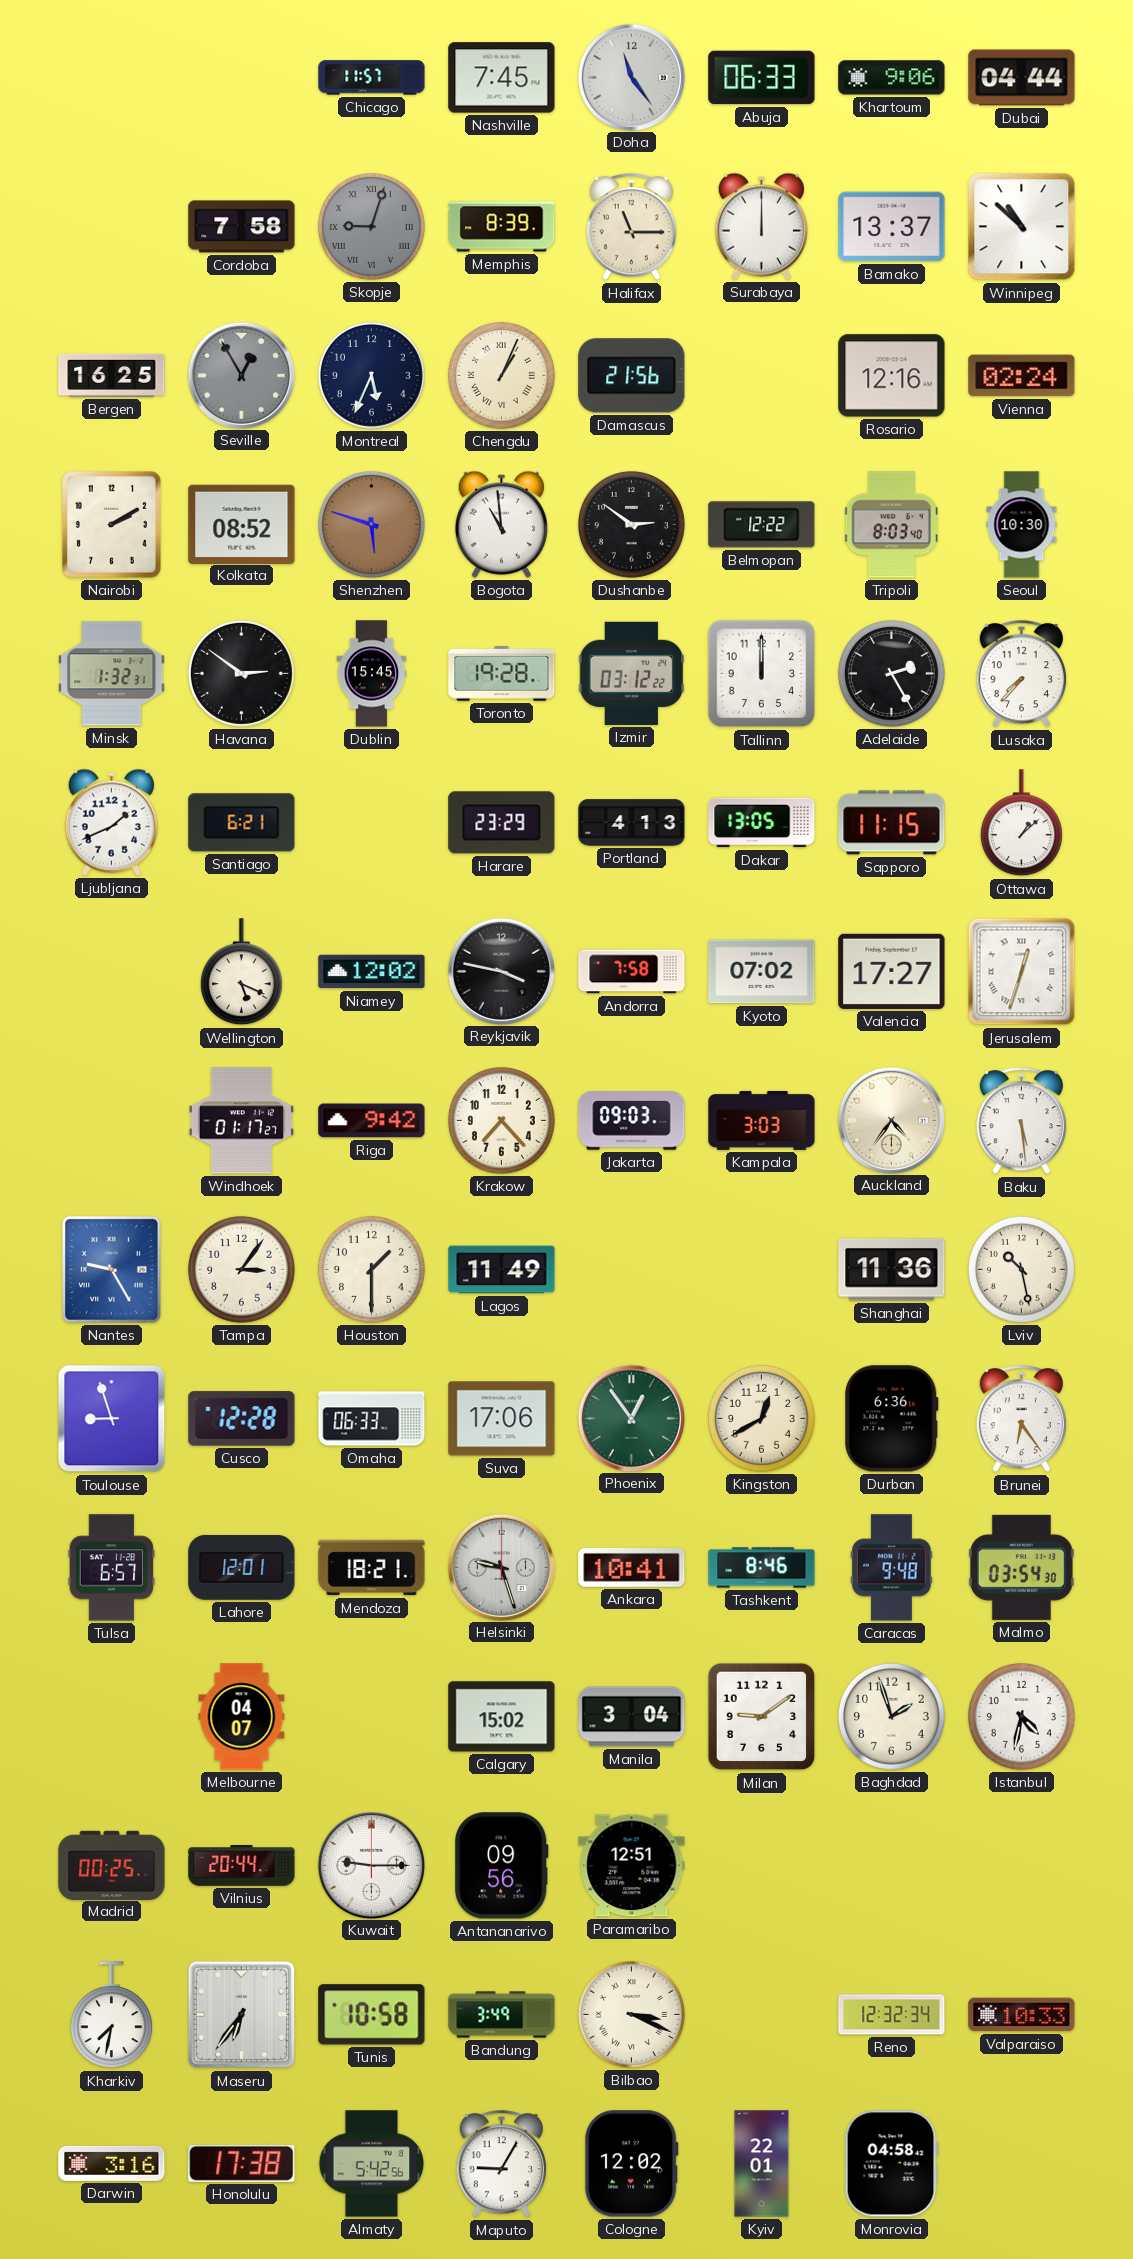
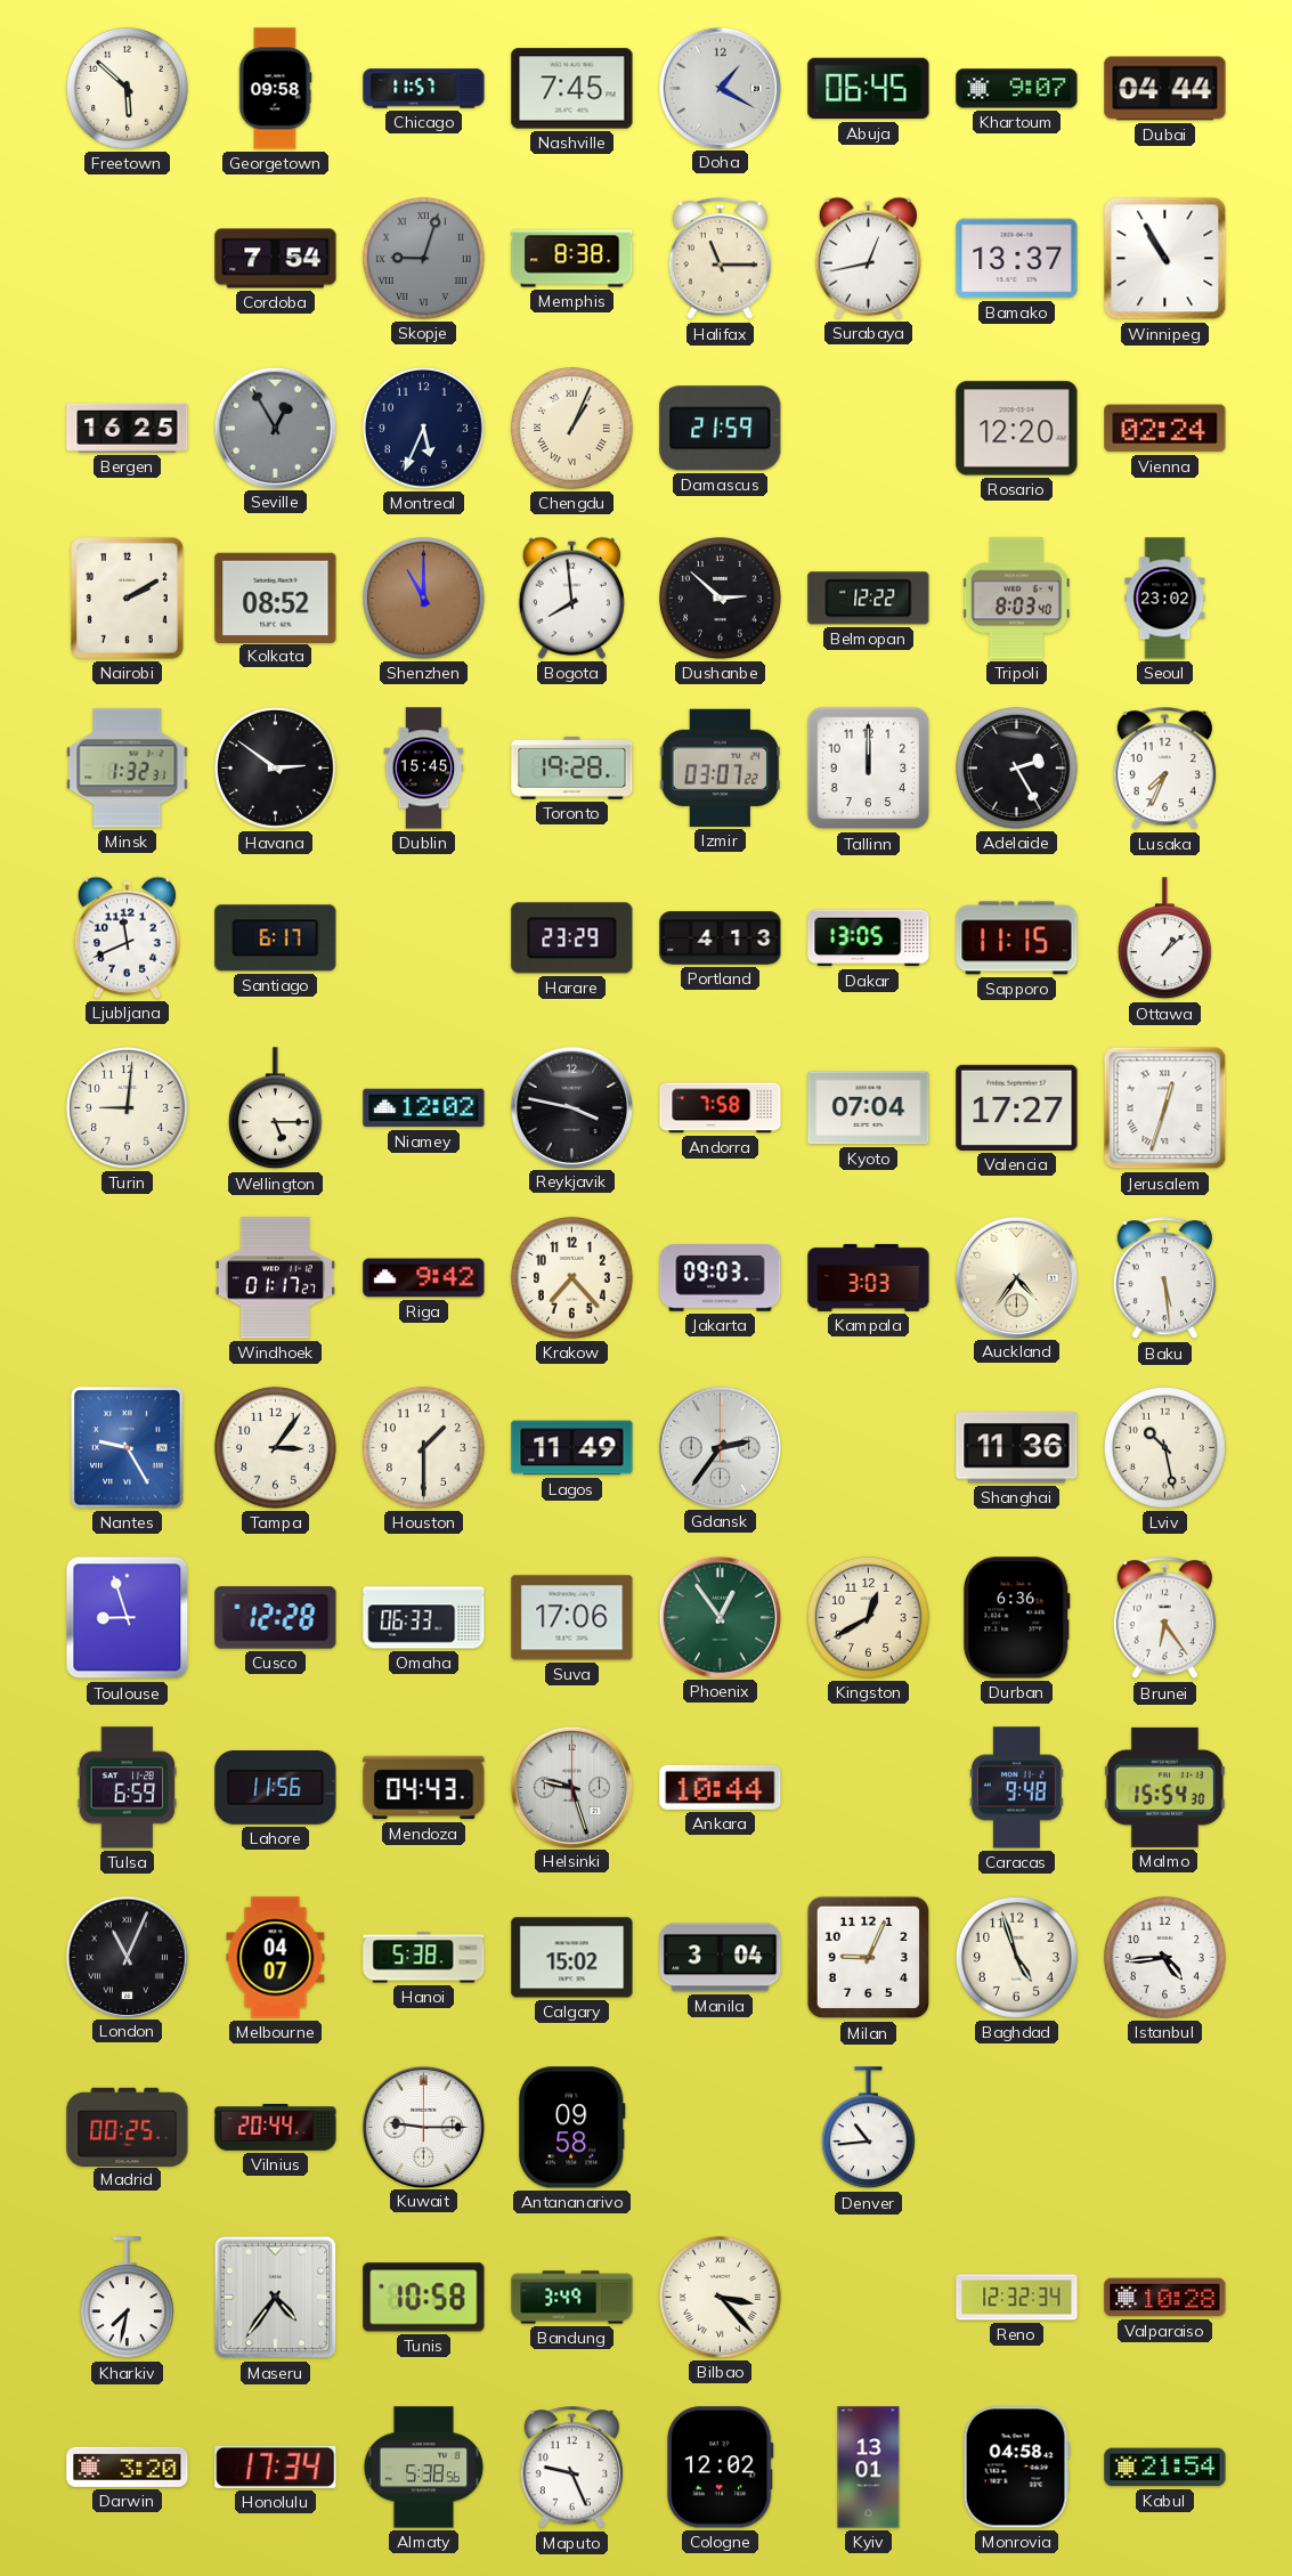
Freetown: none -> 5:52 (127, 88)
Georgetown: none -> 09:58 (275, 89)
Doha: 11:24 -> 1:20 (720, 88)
Abuja: 06:33 -> 06:45 (869, 89)
Khartoum: 9:06 -> 9:07 (1017, 89)
Cordoba: 7:58 -> 7:54 (276, 259)
Memphis: 8:39 -> 8:38 (572, 259)
Surabaya: 12:00 -> 12:43 (868, 258)
Winnipeg: 10:52 -> 10:55 (1165, 259)
Damascus: 21:56 -> 21:59 (721, 429)
Rosario: 12:16 -> 12:20 (1017, 429)
Shenzhen: 5:48 -> 11:00 (423, 598)
Bogota: 10:59 -> 7:59 (571, 598)
Dushanbe: 2:51 -> 2:52 (720, 598)
Seoul: 10:30 -> 23:02 (1165, 599)
Izmir: 03:12 -> 03:07 (721, 767)
Lusaka: 7:37 -> 7:34 (1164, 769)
Ljubljana: 1:41 -> 11:41 (127, 937)
Santiago: 6:21 -> 6:17 (276, 938)
Turin: none -> 9:01 (127, 1107)
Wellington: 5:19 -> 5:15 (275, 1108)
Kyoto: 07:02 -> 07:04 (869, 1108)
Gdansk: none -> 2:36 (720, 1447)
Tulsa: 6:57 -> 6:59 (128, 1788)
Lahore: 12:01 -> 11:56 (276, 1787)
Mendoza: 18:21 -> 04:43 (424, 1788)
Ankara: 10:41 -> 10:44 (721, 1787)
Tashkent: 8:46 -> none (762, 1568)
Malmo: 03:54 -> 15:54 (1164, 1787)
London: none -> 11:04 (127, 1957)
Hanoi: none -> 5:38 (424, 1958)
Milan: 9:09 -> 9:04 (869, 1958)
Baghdad: 1:57 -> 4:57 (1016, 1957)
Istanbul: 4:32 -> 4:44 (1164, 1957)
Antananarivo: 09:56 -> 09:58 (572, 2128)
Paramaribo: 12:51 -> none (632, 1866)
Denver: none -> 10:44 (868, 2128)
Maseru: 6:36 -> 4:36 (276, 2298)
Bilbao: 3:19 -> 3:23 (720, 2297)
Valparaiso: 10:33 -> 10:28 (1165, 2298)
Darwin: 3:16 -> 3:20 (128, 2467)
Honolulu: 17:38 -> 17:34 (276, 2467)
Almaty: 5:42 -> 5:38 (424, 2468)
Maputo: 9:05 -> 9:26 (571, 2468)
Kyiv: 22:01 -> 13:01 (869, 2468)
Kabul: none -> 21:54 (1165, 2468)
